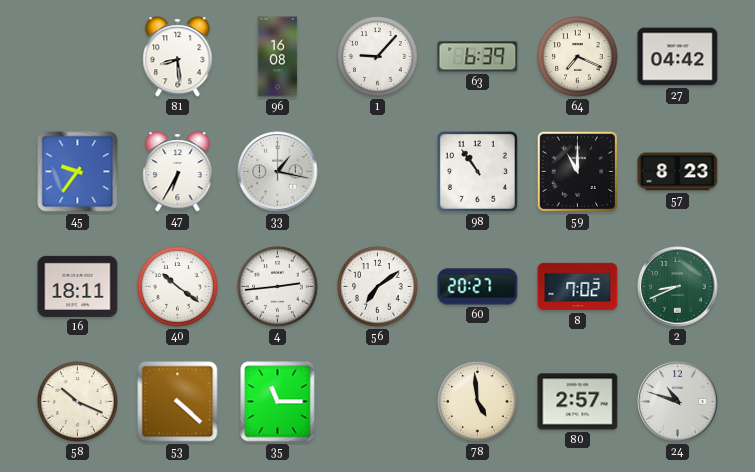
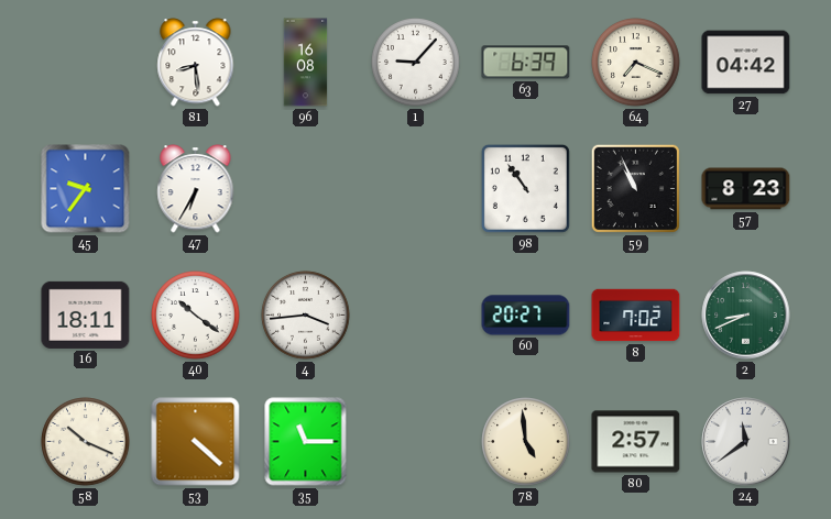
33: 1:17 -> none (278, 172)
59: 11:00 -> 10:56 (635, 188)
4: 2:44 -> 3:44 (306, 316)
56: 7:09 -> none (378, 287)
24: 10:48 -> 11:39 (746, 442)
